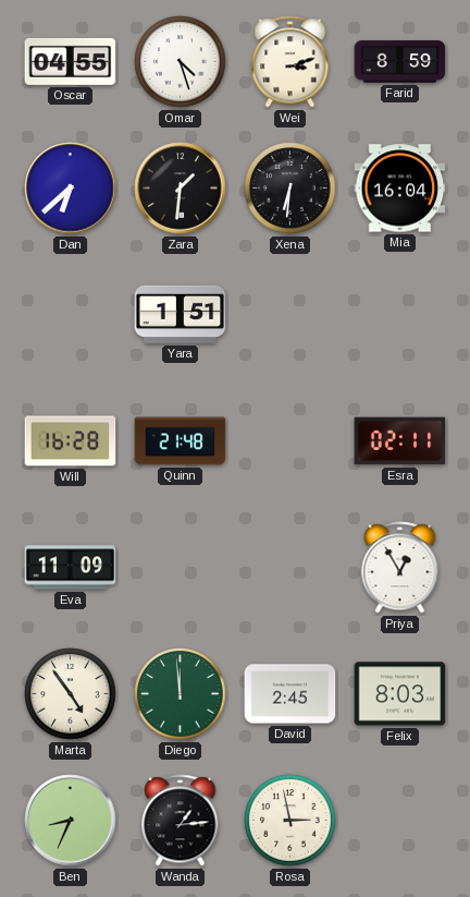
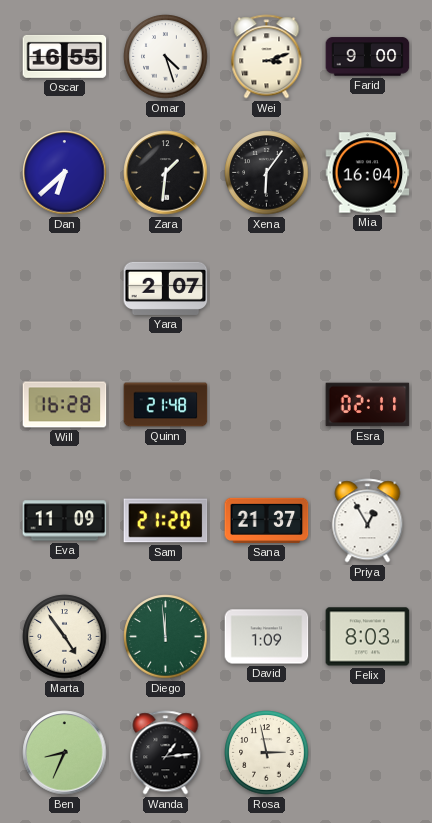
Oscar: 04:55 -> 16:55 (65, 56)
Farid: 8:59 -> 9:00 (368, 57)
Xena: 6:31 -> 6:06 (267, 173)
Yara: 1:51 -> 2:07 (166, 288)
Sam: none -> 21:20 (166, 521)
Sana: none -> 21:37 (267, 520)
David: 2:45 -> 1:09 (267, 637)
